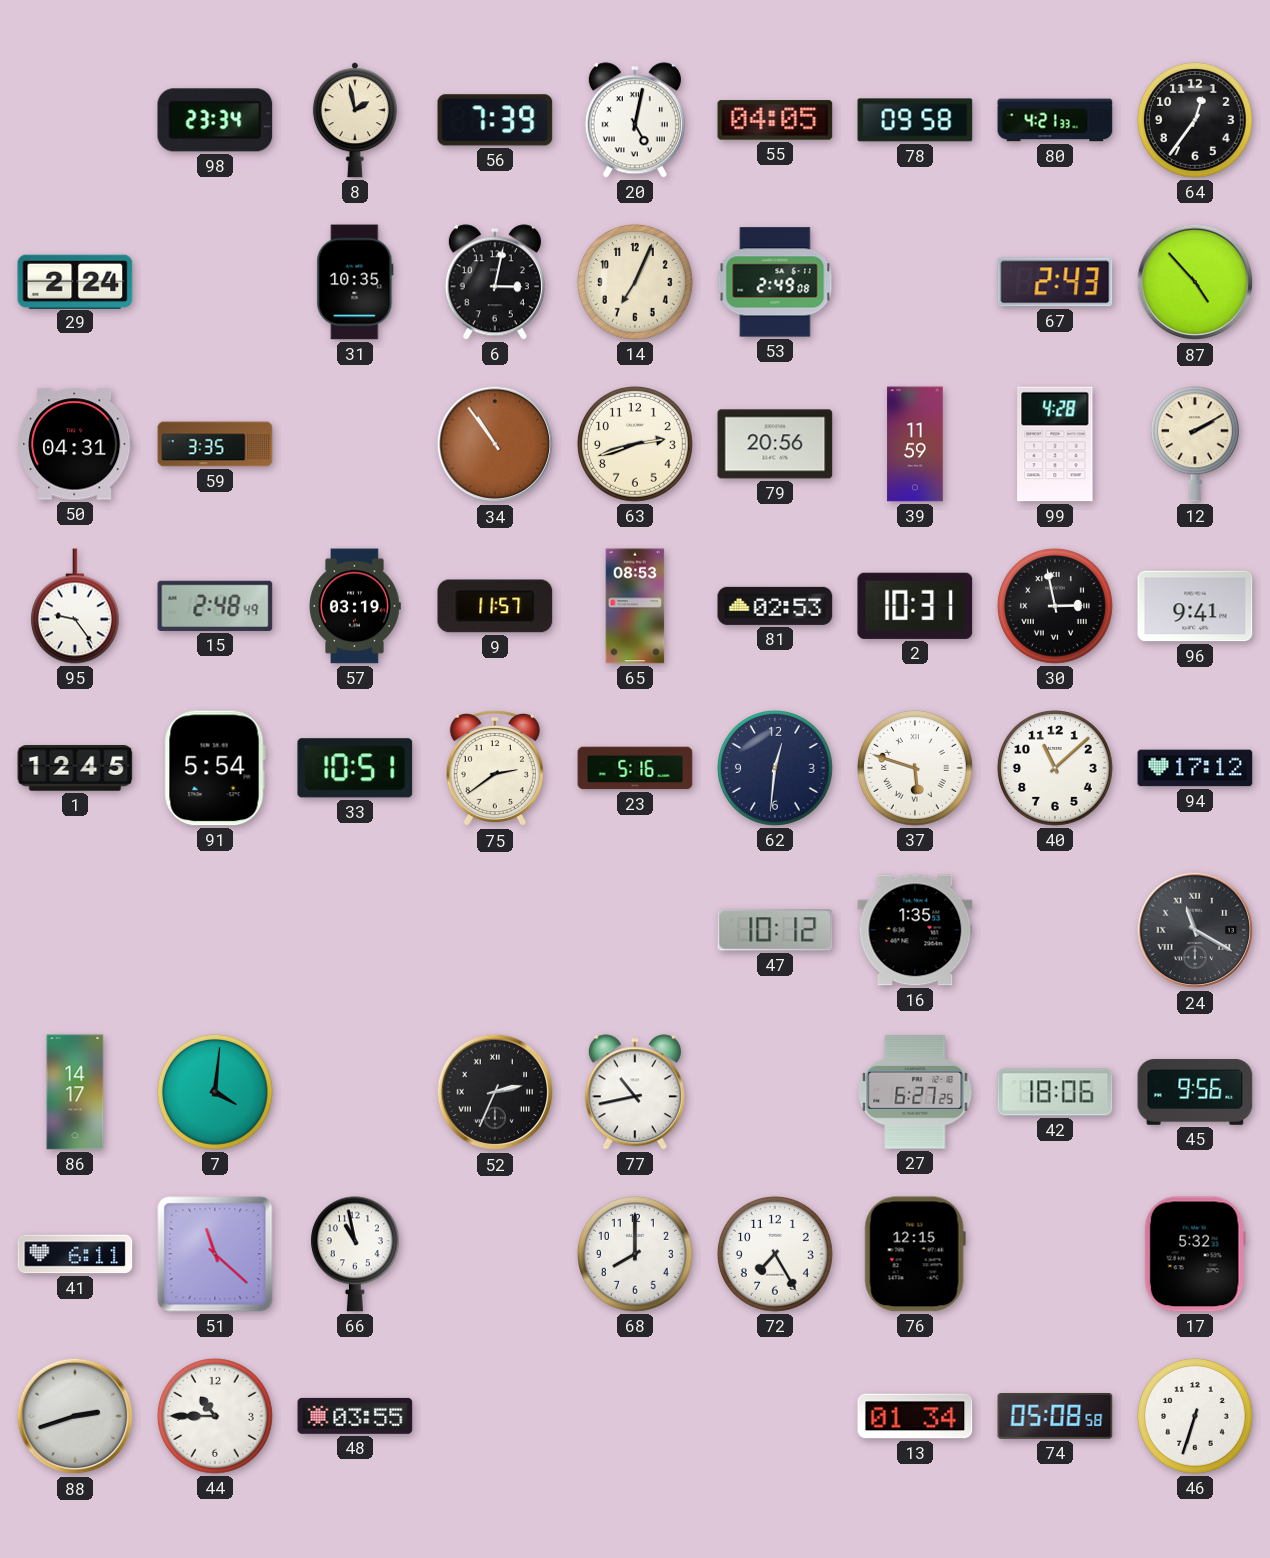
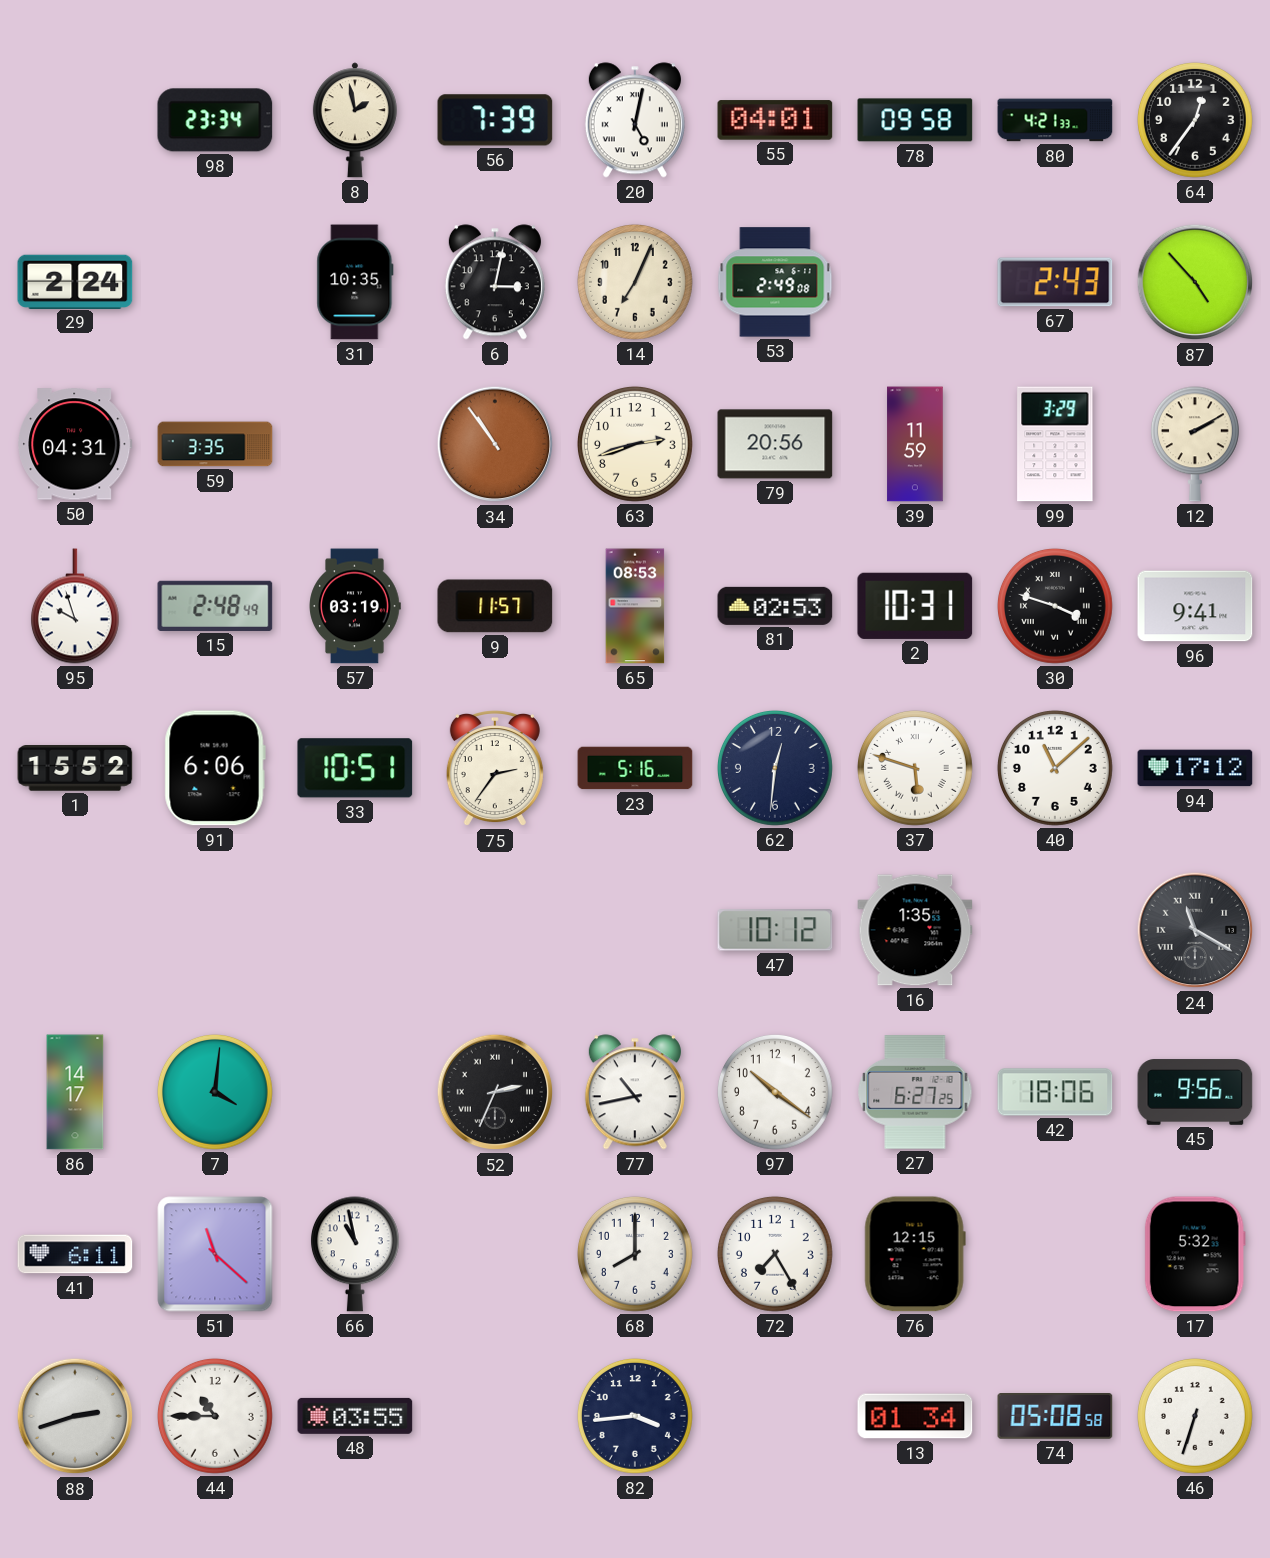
55: 04:05 -> 04:01 (775, 120)
99: 4:28 -> 3:29 (1055, 444)
95: 9:24 -> 9:57 (75, 606)
30: 2:58 -> 3:48 (1055, 606)
1: 12:45 -> 15:52 (75, 768)
91: 5:54 -> 6:06 (215, 768)
75: 2:39 -> 2:36 (495, 769)
97: none -> 10:21 (775, 1092)
82: none -> 3:44 (635, 1416)
